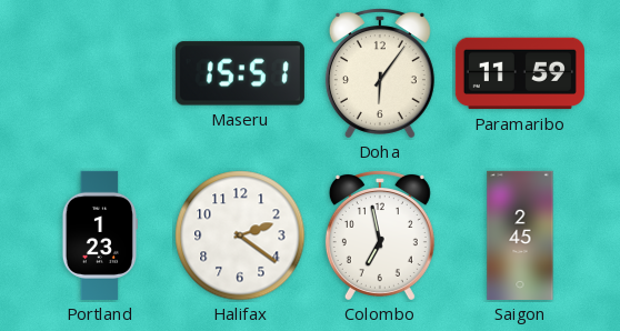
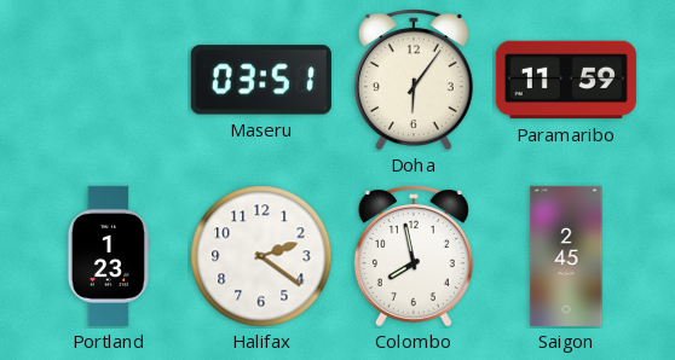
Maseru: 15:51 -> 03:51 (261, 80)
Colombo: 6:58 -> 7:58 (414, 256)
